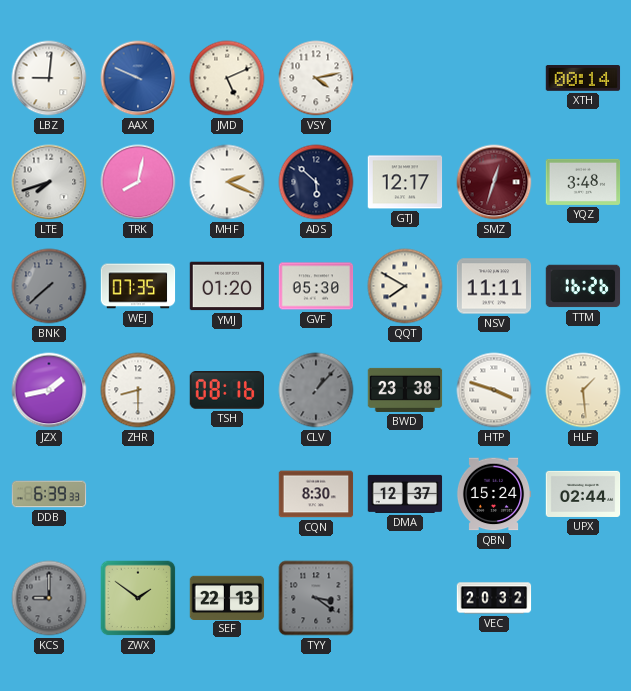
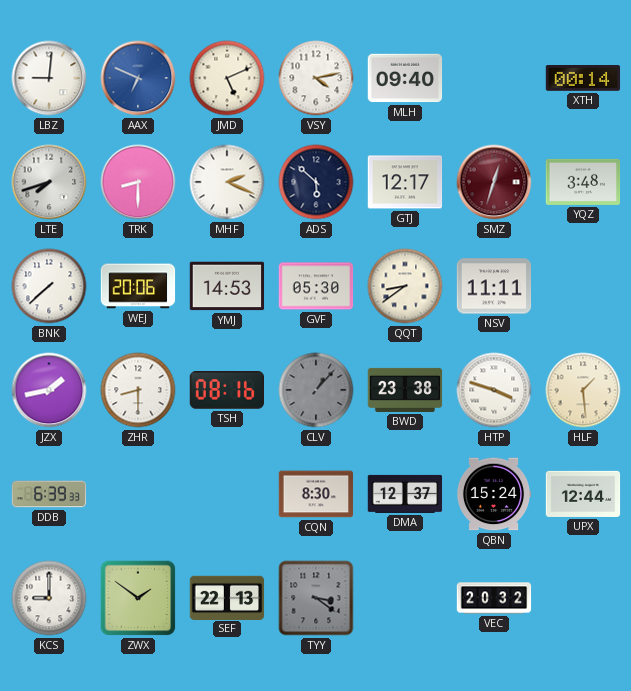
AAX: 9:49 -> 6:49 (138, 78)
MLH: none -> 09:40 (405, 78)
TRK: 8:02 -> 8:30 (138, 182)
BNK dial: grey -> white (49, 286)
WEJ: 07:35 -> 20:06 (138, 286)
YMJ: 01:20 -> 14:53 (227, 286)
QQT: 7:50 -> 8:39 (405, 286)
TTM: 16:26 -> none (583, 286)
UPX: 02:44 -> 12:44 (583, 494)
KCS dial: grey -> white (49, 598)
